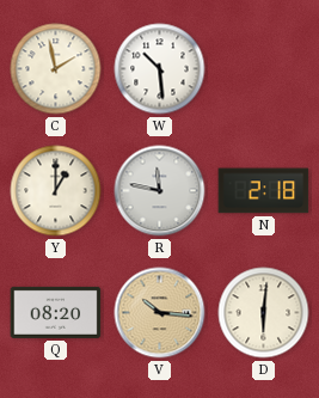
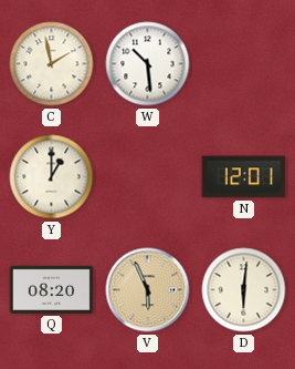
R: 11:47 -> none (160, 191)
N: 2:18 -> 12:01 (244, 177)
V: 10:16 -> 5:56 (148, 290)
